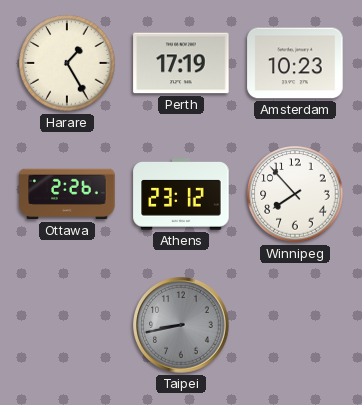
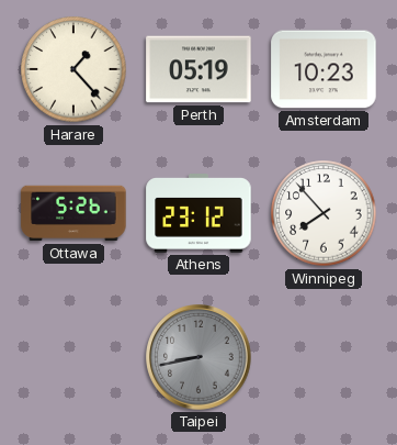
Harare: 1:25 -> 1:23 (73, 69)
Perth: 17:19 -> 05:19 (198, 69)
Ottawa: 2:26 -> 5:26 (73, 213)
